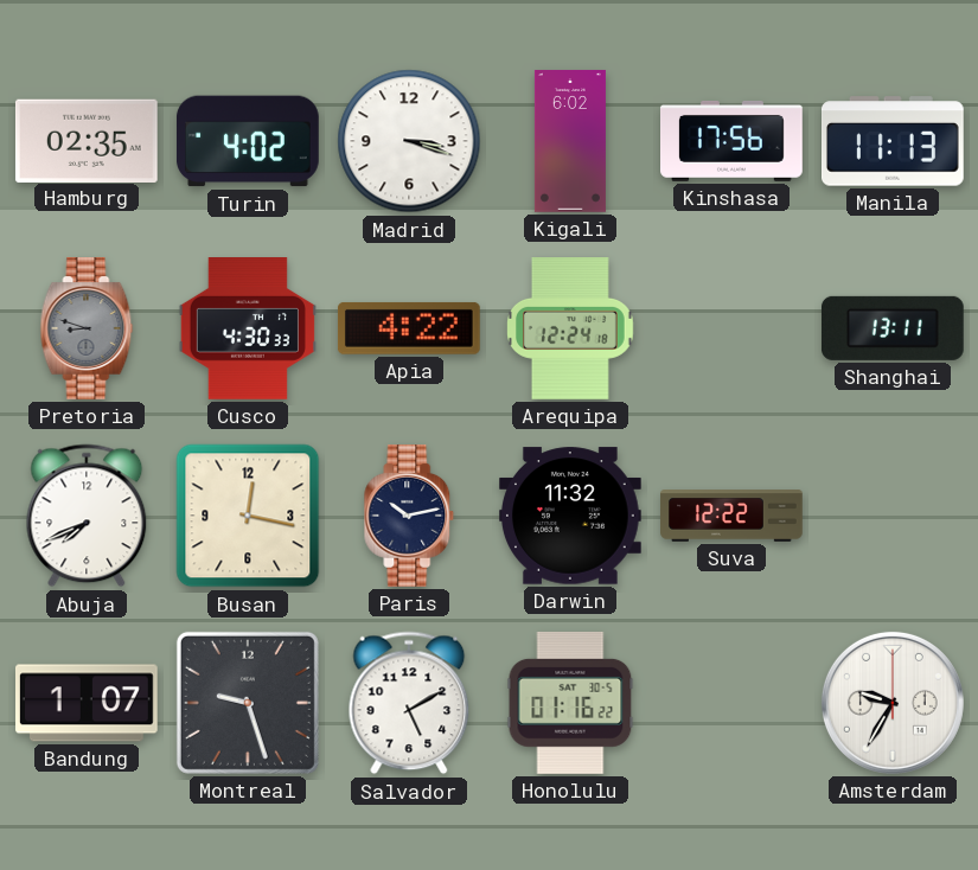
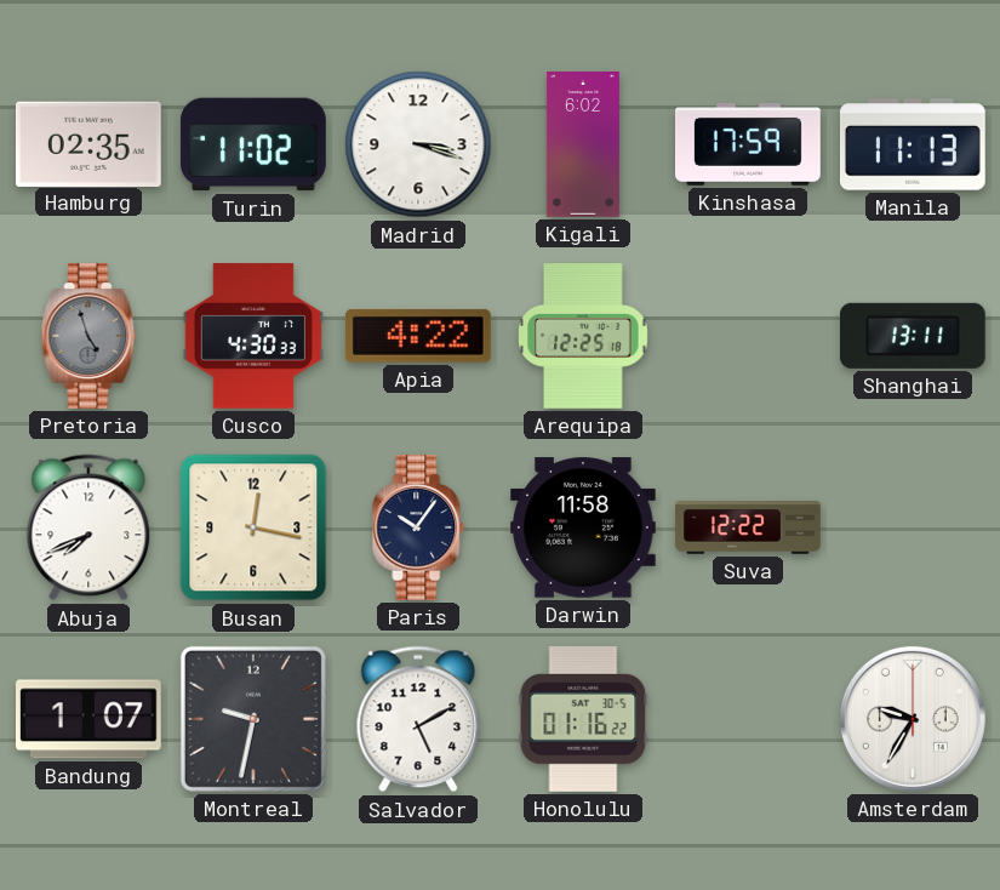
Turin: 4:02 -> 11:02 (253, 144)
Kinshasa: 17:56 -> 17:59 (749, 144)
Pretoria: 8:48 -> 4:57 (88, 337)
Arequipa: 12:24 -> 12:25 (584, 337)
Paris: 10:13 -> 10:06 (418, 529)
Darwin: 11:32 -> 11:58 (584, 527)
Montreal: 9:27 -> 9:32 (253, 719)
